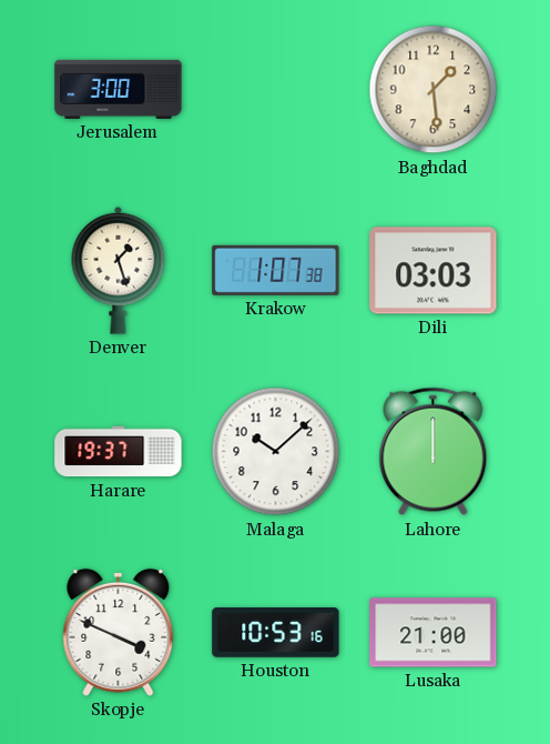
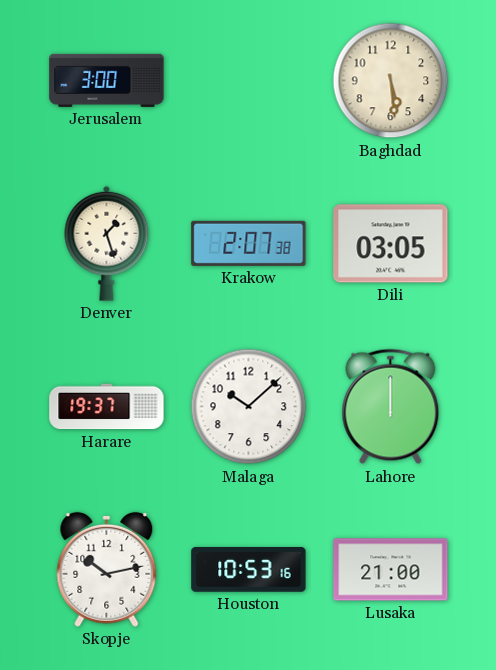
Baghdad: 1:29 -> 5:29 (391, 81)
Krakow: 1:07 -> 2:07 (249, 243)
Dili: 03:03 -> 03:05 (391, 244)
Skopje: 3:49 -> 10:13 (107, 569)
